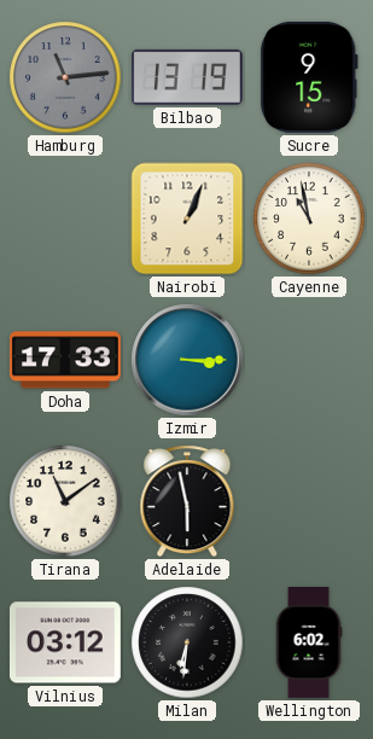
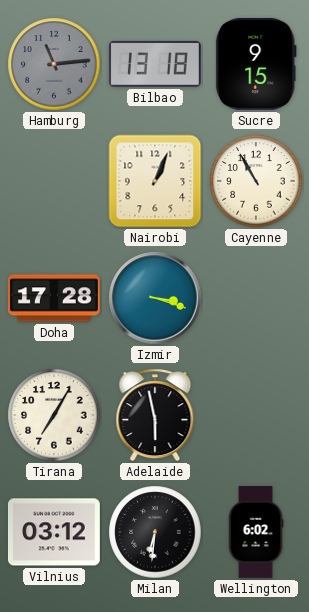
Bilbao: 13:19 -> 13:18 (155, 64)
Cayenne: 10:58 -> 10:55 (256, 181)
Doha: 17:33 -> 17:28 (55, 298)
Izmir: 3:15 -> 3:18 (155, 298)
Tirana: 11:09 -> 7:05 (54, 415)
